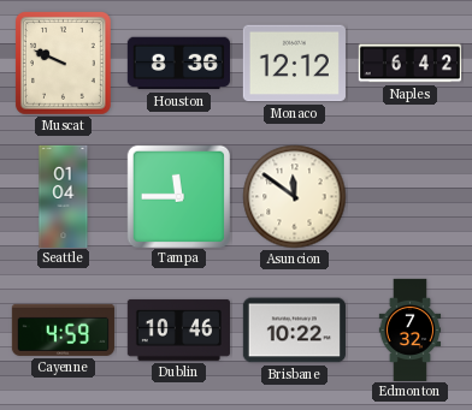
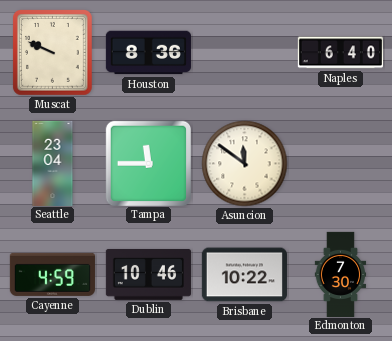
Monaco: 12:12 -> none (294, 64)
Naples: 6:42 -> 6:40 (340, 53)
Seattle: 01:04 -> 23:04 (53, 163)
Edmonton: 7:32 -> 7:30 (341, 274)
